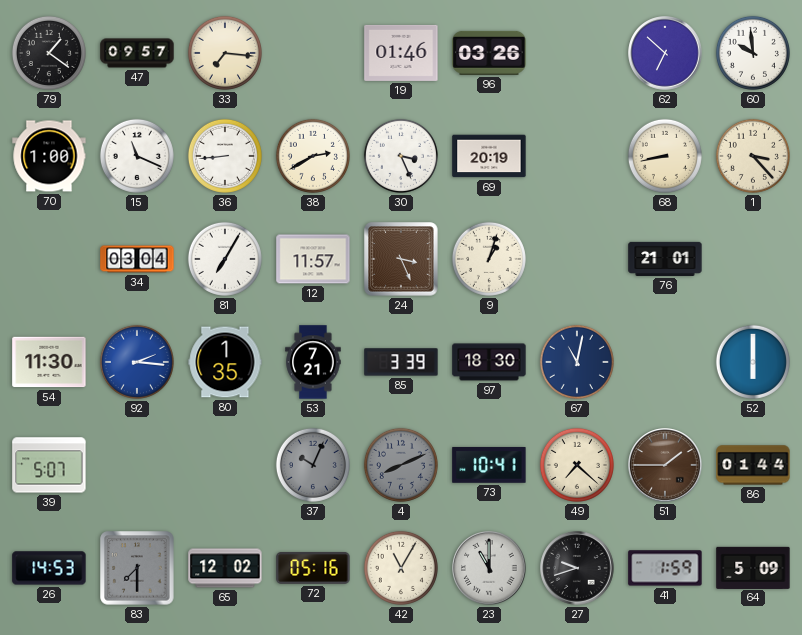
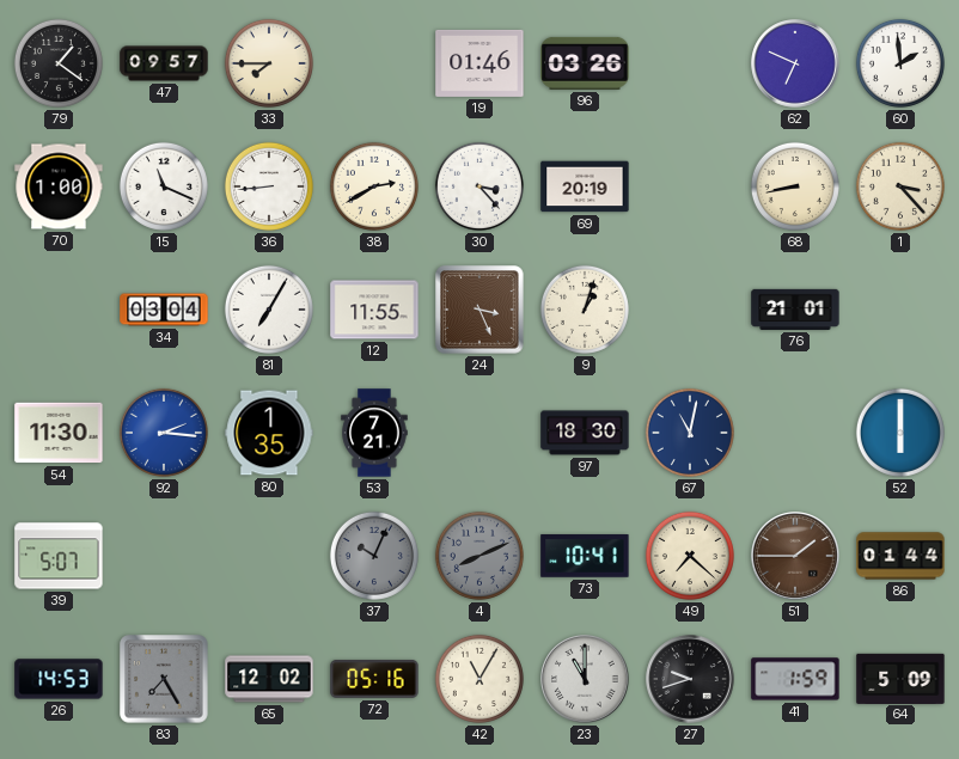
33: 7:16 -> 7:45 (269, 63)
62: 6:52 -> 6:49 (795, 63)
60: 9:59 -> 1:59 (900, 63)
30: 3:26 -> 3:23 (480, 186)
12: 11:57 -> 11:55 (374, 310)
85: 3:39 -> none (401, 362)
83: 7:30 -> 7:25 (164, 679)
